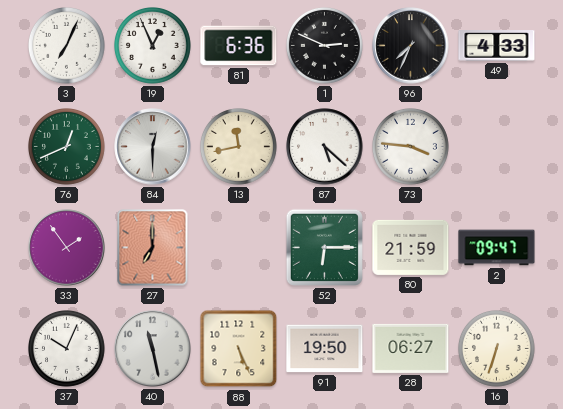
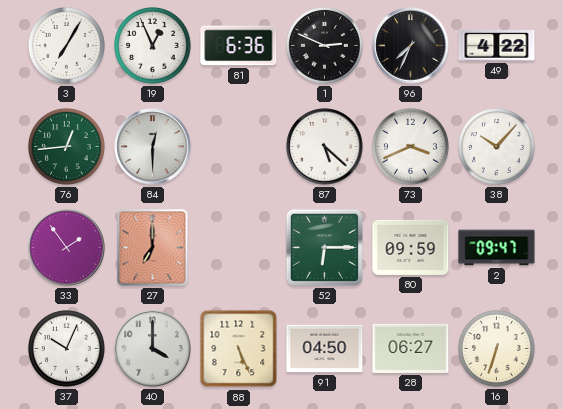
3: 7:04 -> 7:05 (67, 46)
49: 4:33 -> 4:22 (497, 46)
76: 12:41 -> 12:44 (67, 147)
13: 11:43 -> none (239, 147)
73: 3:46 -> 3:41 (411, 147)
38: none -> 10:07 (497, 147)
80: 21:59 -> 09:59 (411, 247)
40: 11:28 -> 4:00 (153, 349)
91: 19:50 -> 04:50 (325, 349)
